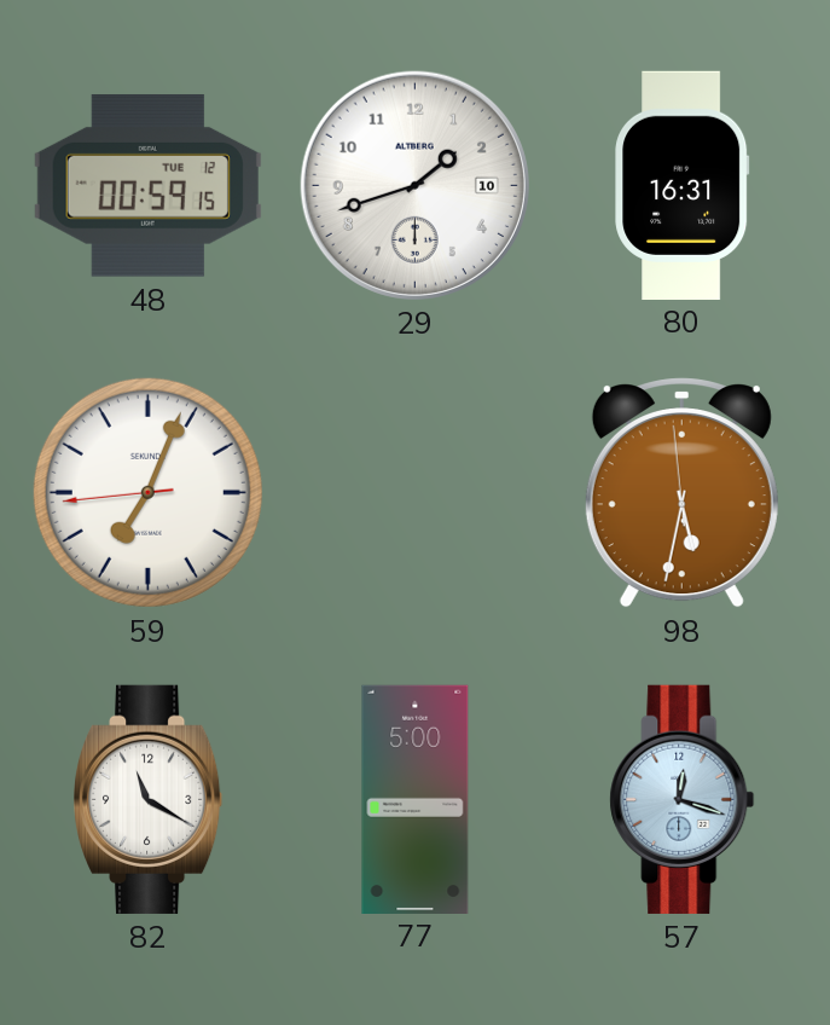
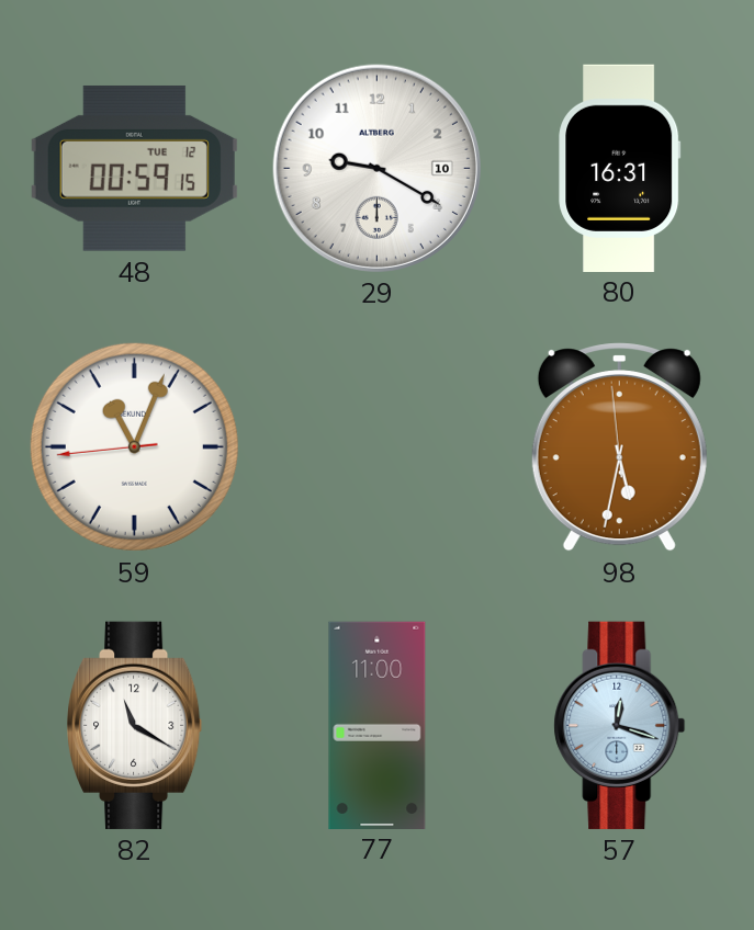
29: 1:42 -> 9:20 (376, 168)
59: 7:03 -> 11:03 (134, 446)
77: 5:00 -> 11:00 (378, 725)
